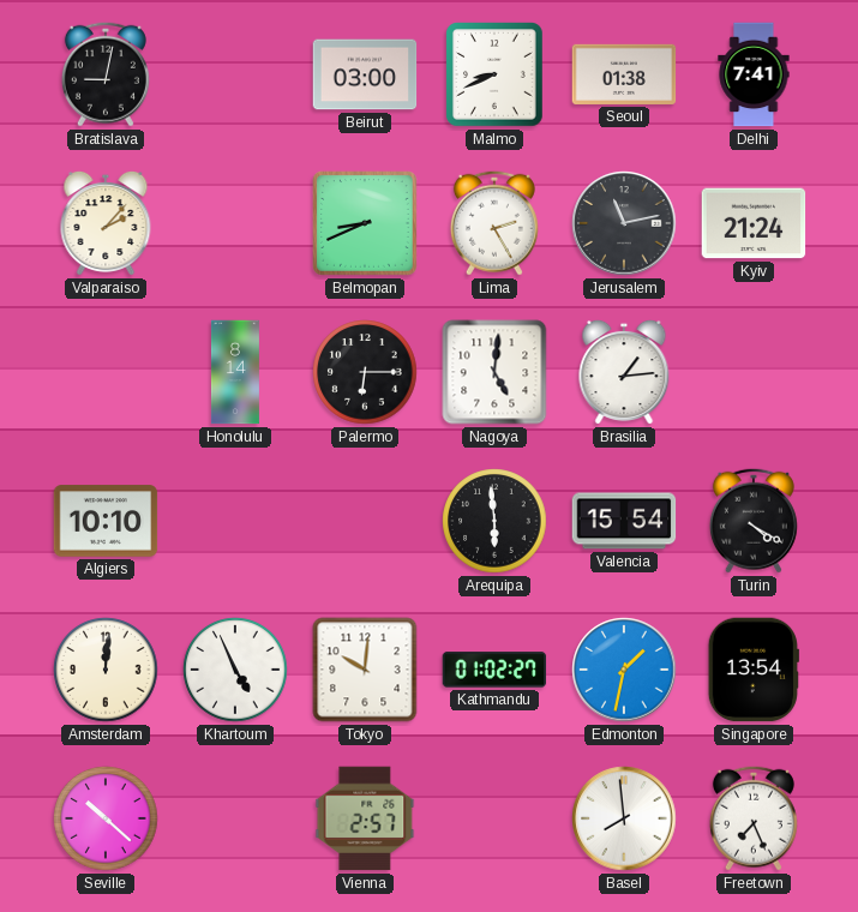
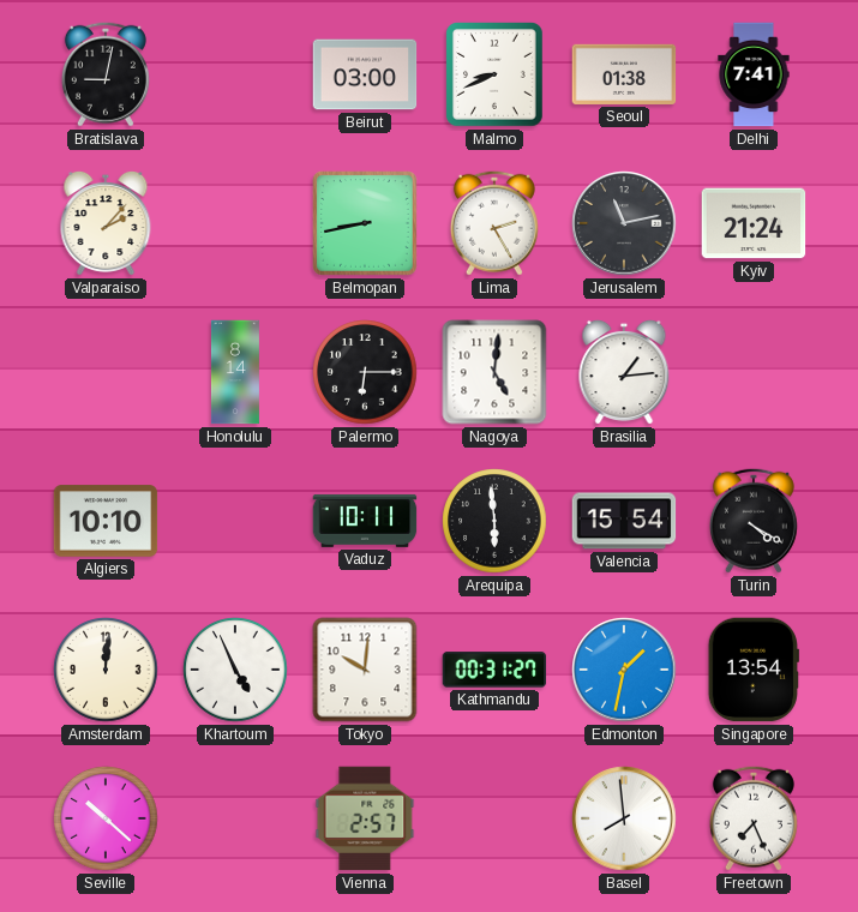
Belmopan: 8:41 -> 8:43 (366, 224)
Vaduz: none -> 10:11 (365, 521)
Kathmandu: 01:02 -> 00:31 (494, 670)
